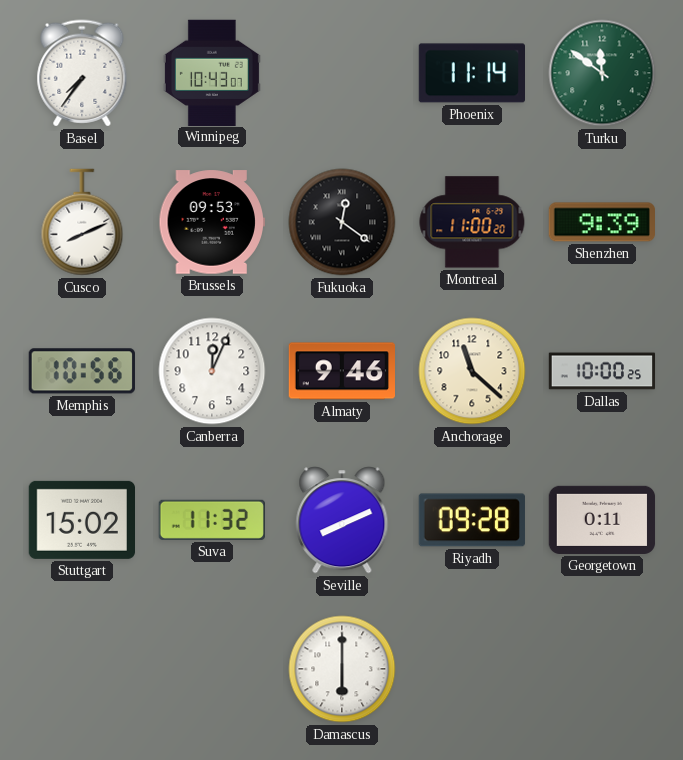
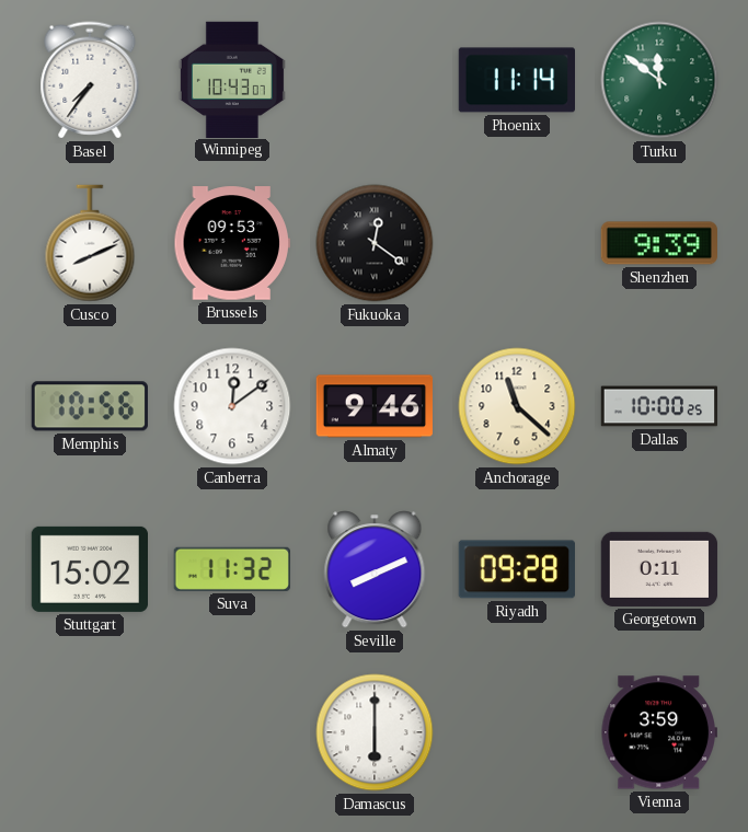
Montreal: 11:00 -> none (472, 222)
Canberra: 12:04 -> 12:09 (232, 406)
Vienna: none -> 3:59 (658, 732)
